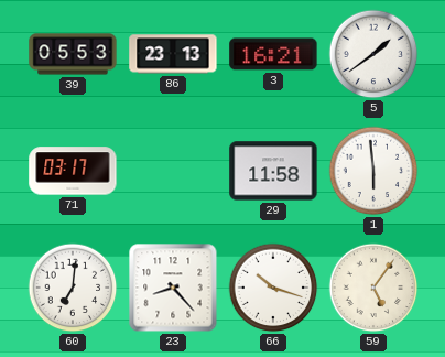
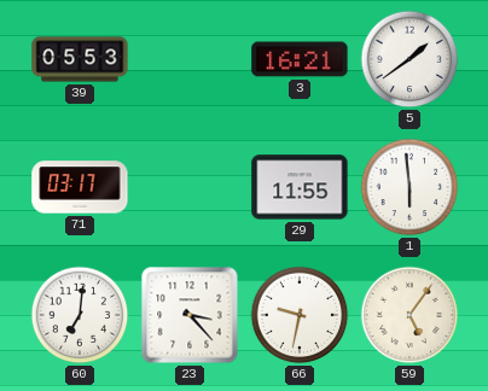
86: 23:13 -> none (173, 54)
29: 11:58 -> 11:55 (300, 187)
23: 8:23 -> 3:23 (190, 315)
66: 10:18 -> 9:32 (300, 315)
